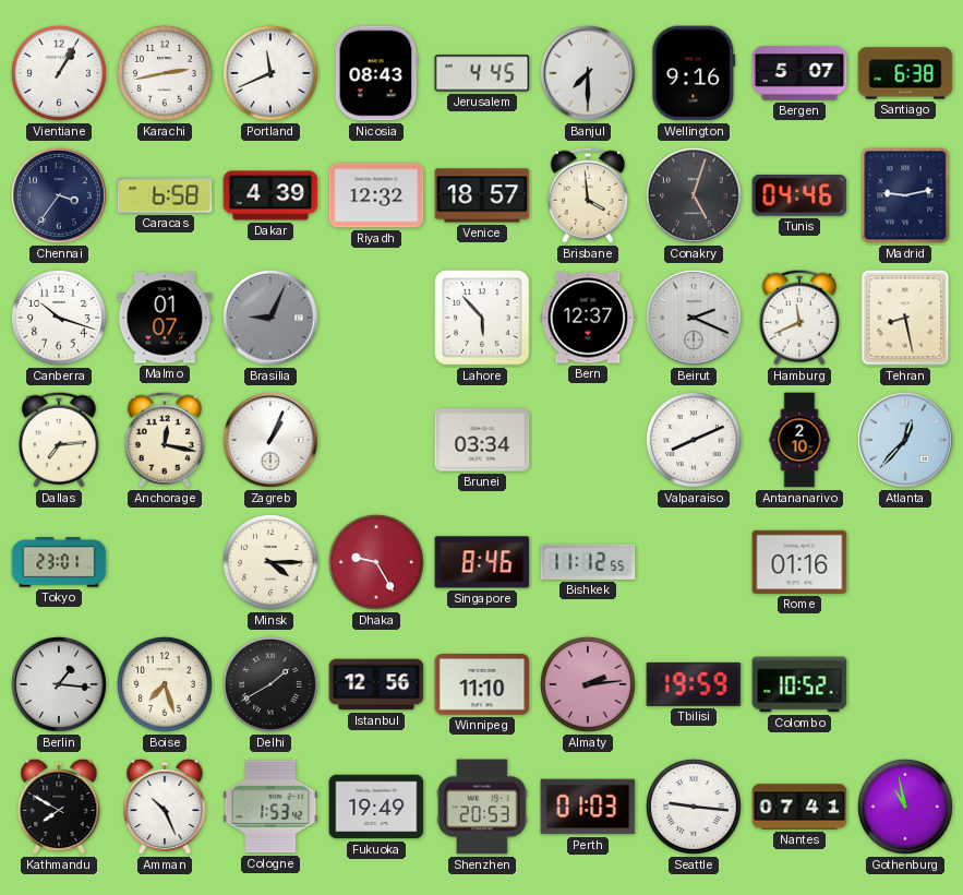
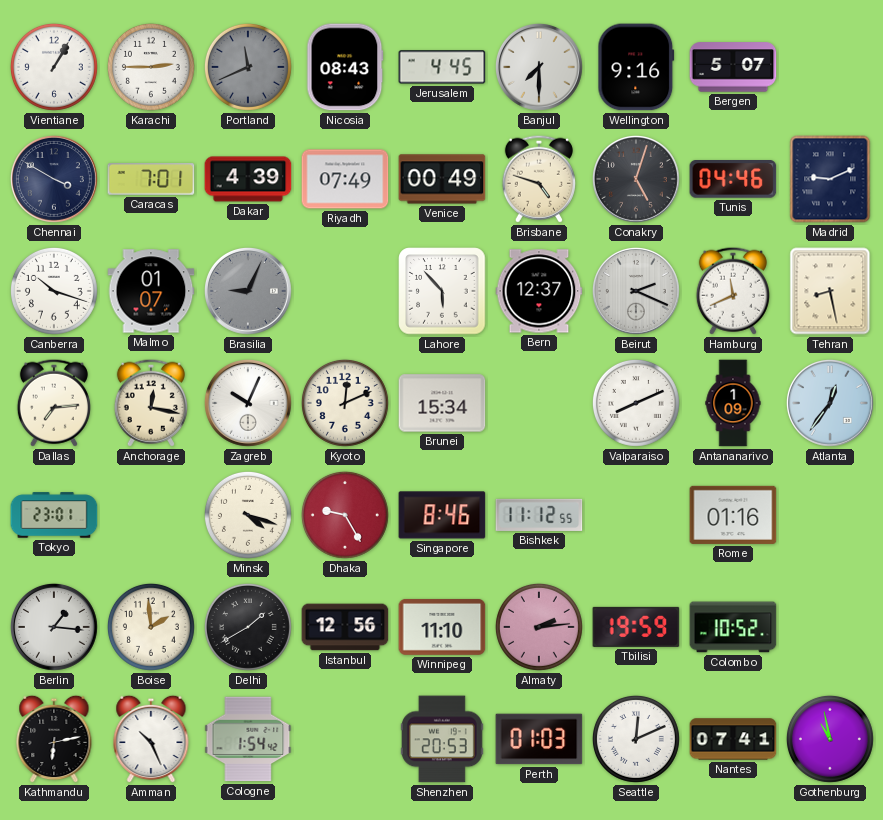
Karachi: 2:43 -> 2:45 (151, 67)
Portland dial: white -> grey (248, 67)
Santiago: 6:38 -> none (905, 73)
Chennai: 3:36 -> 3:50 (54, 179)
Caracas: 6:58 -> 7:01 (151, 179)
Riyadh: 12:32 -> 07:49 (345, 179)
Venice: 18:57 -> 00:49 (442, 179)
Brisbane: 3:59 -> 4:48 (539, 179)
Madrid: 9:13 -> 9:11 (830, 179)
Zagreb: 1:04 -> 10:04 (248, 403)
Kyoto: none -> 12:11 (345, 403)
Brunei: 03:34 -> 15:34 (442, 403)
Antananarivo: 2:10 -> 1:09 (733, 403)
Atlanta: 12:37 -> 12:36 (830, 403)
Minsk: 4:15 -> 4:18 (248, 515)
Boise: 7:27 -> 1:59 (151, 627)
Kathmandu: 7:50 -> 6:13 (54, 739)
Cologne: 1:53 -> 1:54 (248, 739)
Fukuoka: 19:49 -> none (376, 807)
Seattle: 9:16 -> 12:11 (636, 739)
